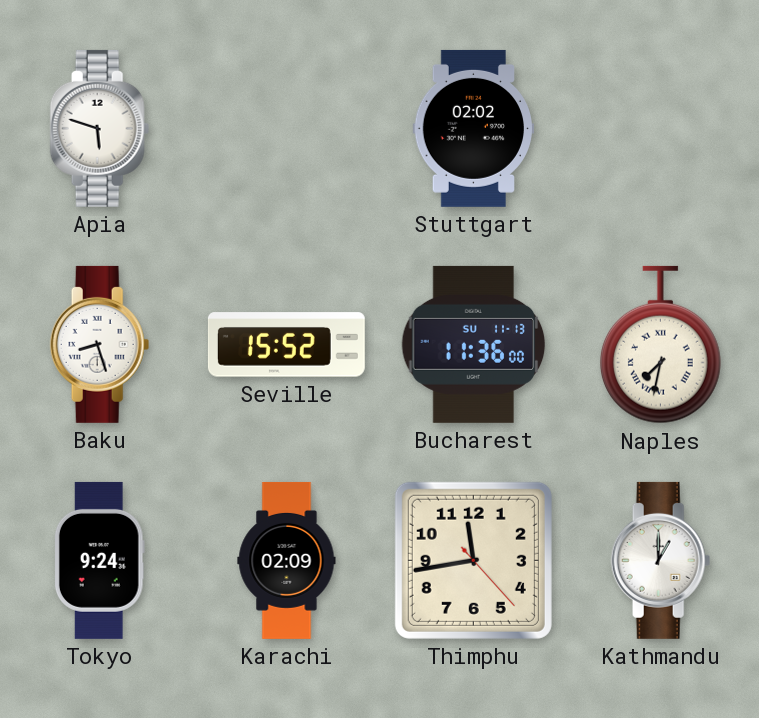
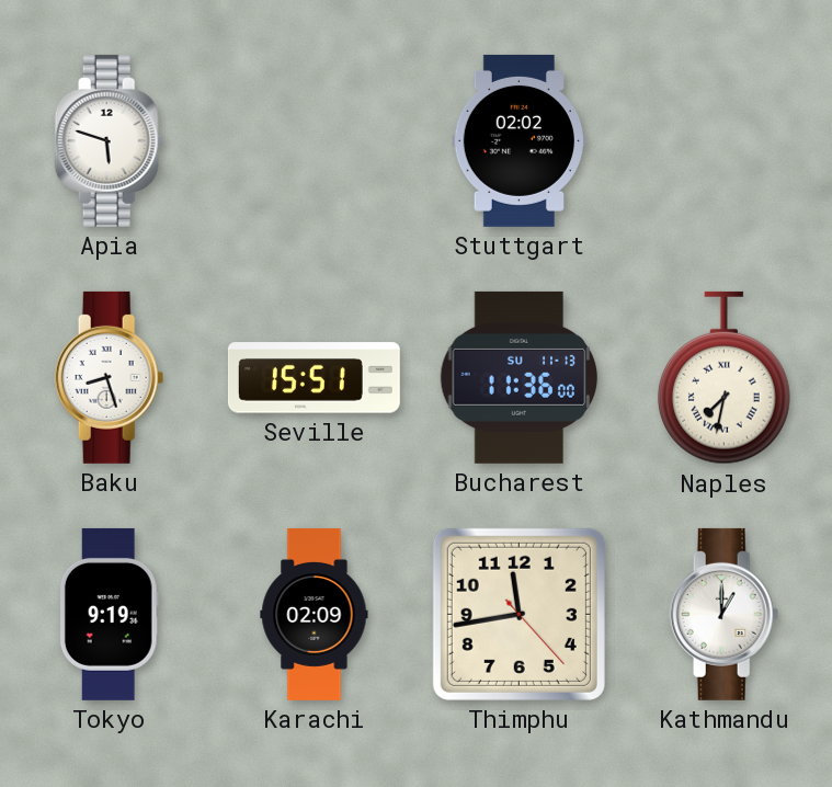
Seville: 15:52 -> 15:51 (314, 378)
Tokyo: 9:24 -> 9:19 (109, 614)
